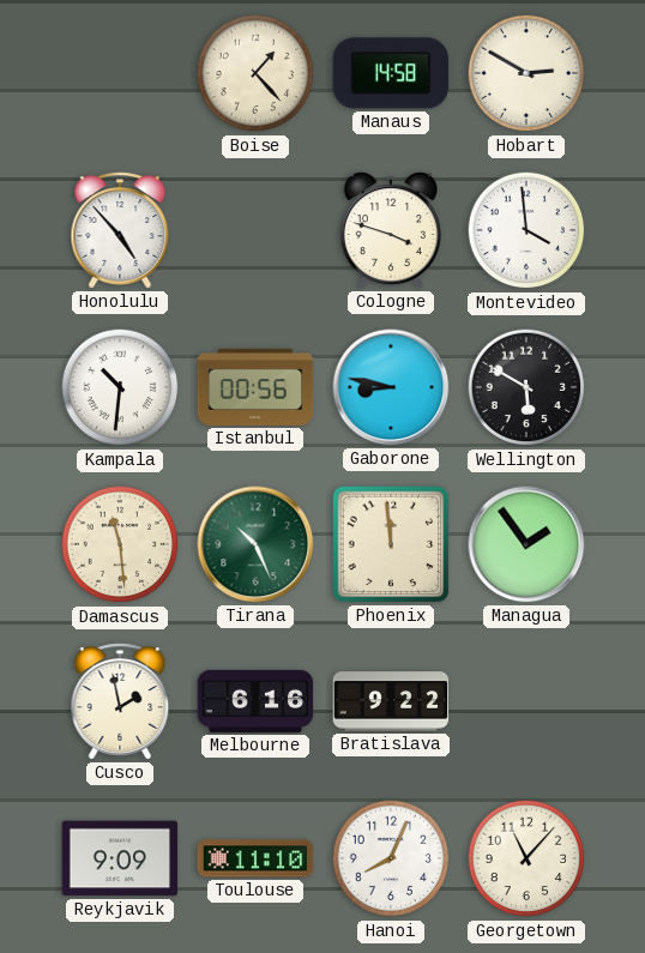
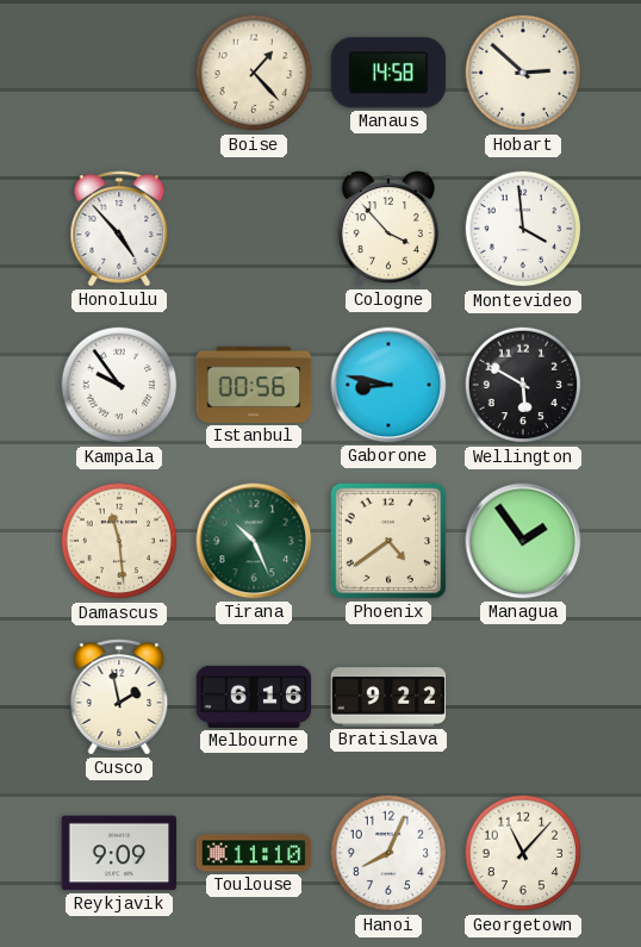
Hobart: 2:50 -> 2:52 (523, 73)
Cologne: 3:48 -> 3:53 (388, 230)
Kampala: 10:31 -> 9:54 (119, 385)
Phoenix: 11:59 -> 4:39 (388, 541)
